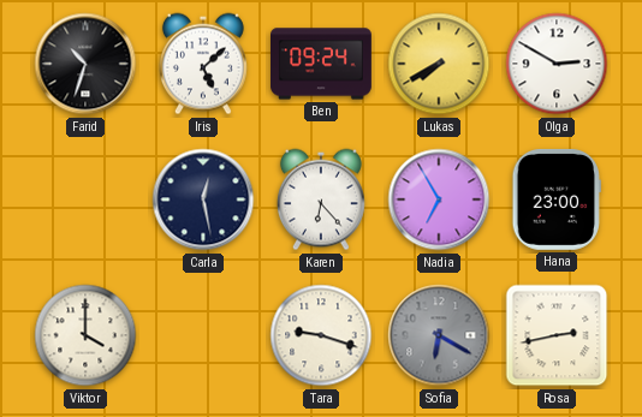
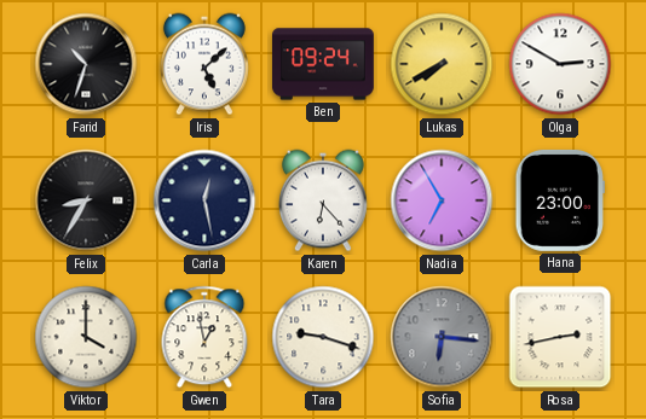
Felix: none -> 8:35 (86, 200)
Gwen: none -> 12:58 (204, 337)
Sofia: 6:20 -> 6:16 (442, 337)
